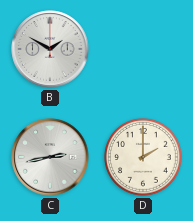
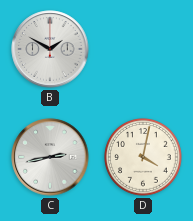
D: 2:00 -> 4:02 (144, 158)
